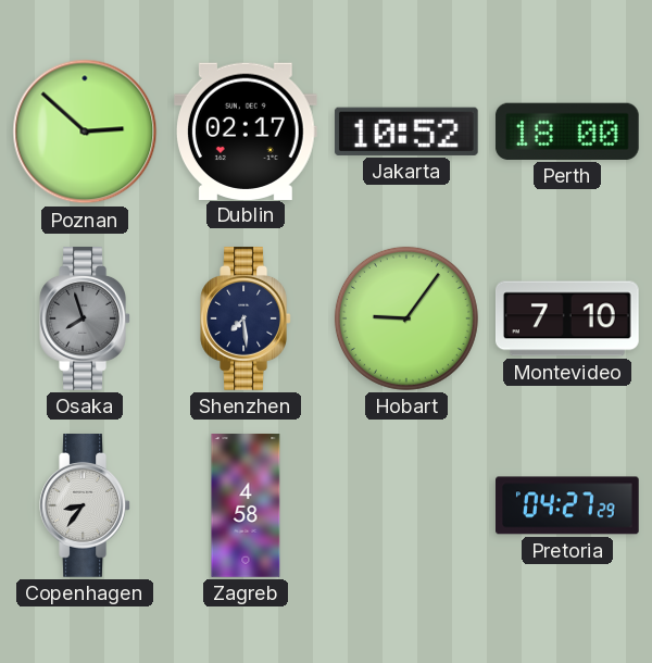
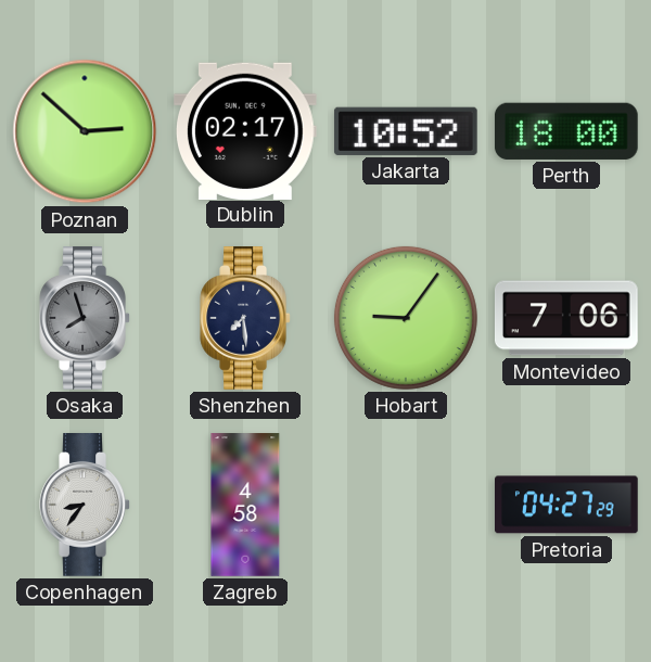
Montevideo: 7:10 -> 7:06 (567, 318)
